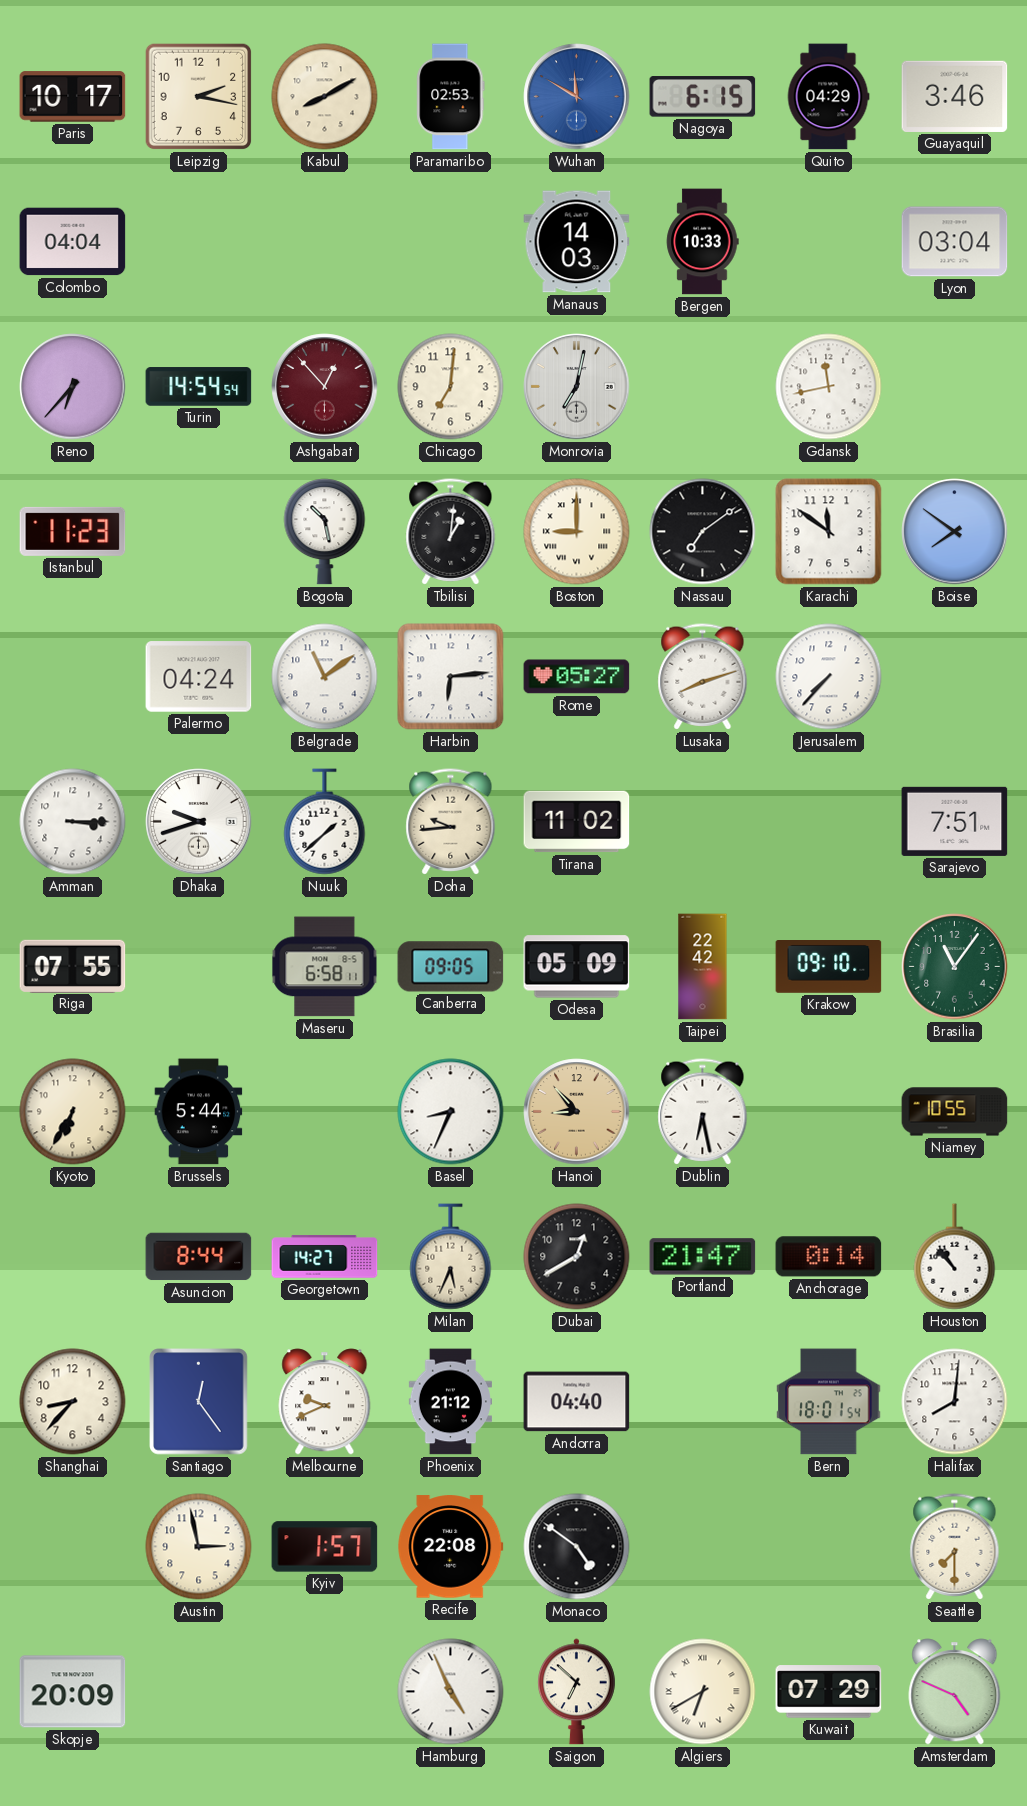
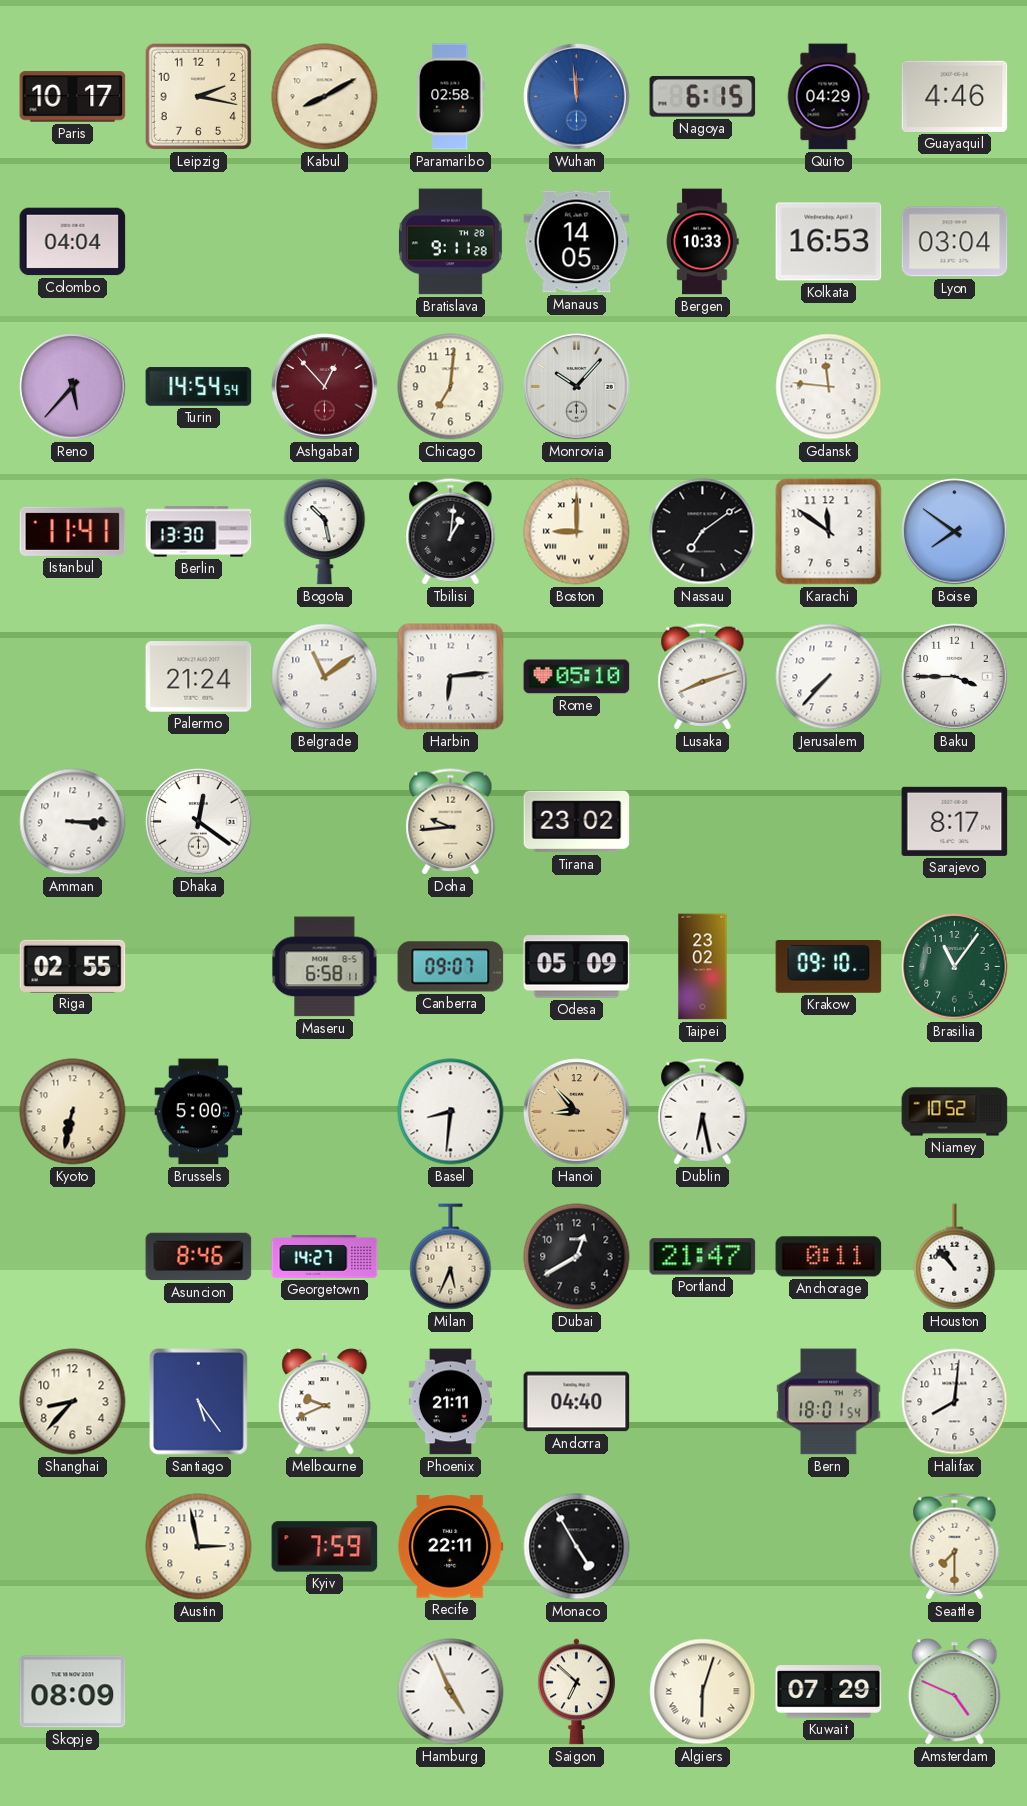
Paramaribo: 02:53 -> 02:58 (451, 97)
Wuhan: 11:50 -> 11:59 (577, 97)
Guayaquil: 3:46 -> 4:46 (955, 96)
Bratislava: none -> 9:11 (450, 242)
Manaus: 14:03 -> 14:05 (577, 242)
Kolkata: none -> 16:53 (829, 242)
Reno: 6:37 -> 5:37 (73, 387)
Monrovia: 7:02 -> 10:07 (577, 387)
Gdansk: 11:43 -> 11:46 (829, 387)
Istanbul: 11:23 -> 11:41 (73, 531)
Berlin: none -> 13:30 (199, 532)
Palermo: 04:24 -> 21:24 (199, 677)
Rome: 05:27 -> 05:10 (577, 677)
Baku: none -> 3:45 (955, 677)
Dhaka: 9:42 -> 12:21 (199, 822)
Nuuk: 1:38 -> none (325, 822)
Tirana: 11:02 -> 23:02 (577, 822)
Sarajevo: 7:51 -> 8:17 (955, 821)
Riga: 07:55 -> 02:55 (73, 966)
Canberra: 09:05 -> 09:07 (451, 967)
Taipei: 22:42 -> 23:02 (703, 967)
Kyoto: 6:35 -> 6:32 (73, 1112)
Brussels: 5:44 -> 5:00 (199, 1112)
Basel: 8:34 -> 8:31 (451, 1112)
Niamey: 10:55 -> 10:52 (955, 1112)
Asuncion: 8:44 -> 8:46 (199, 1257)
Anchorage: 0:14 -> 0:11 (829, 1257)
Santiago: 12:24 -> 5:24 (199, 1402)
Phoenix: 21:12 -> 21:11 (450, 1402)
Kyiv: 1:57 -> 7:59 (325, 1547)
Recife: 22:08 -> 22:11 (451, 1547)
Monaco: 4:51 -> 4:55 (577, 1547)
Skopje: 20:09 -> 08:09 (73, 1692)
Algiers: 6:40 -> 6:03 (703, 1692)
